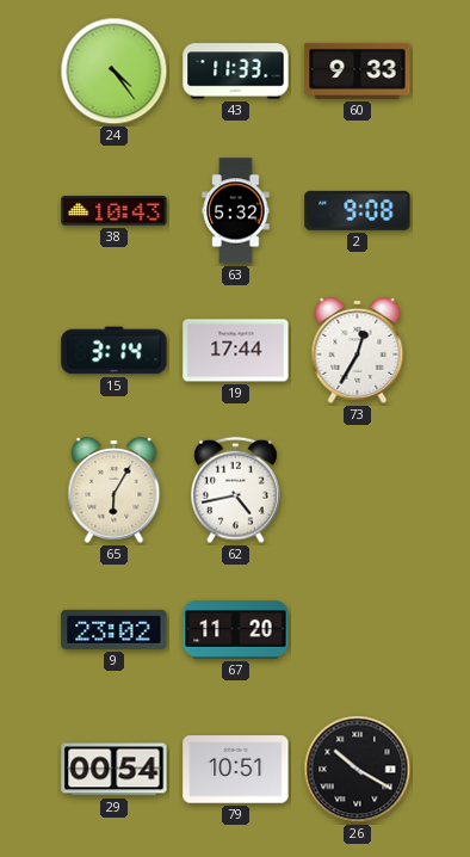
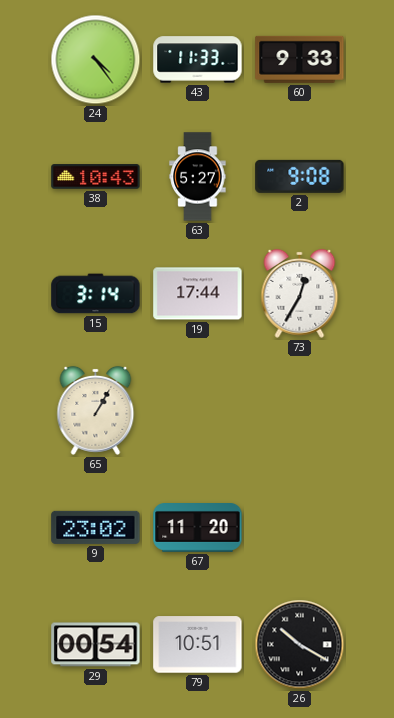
63: 5:32 -> 5:27 (198, 177)
65: 6:05 -> 1:05 (96, 410)
62: 4:43 -> none (236, 491)
